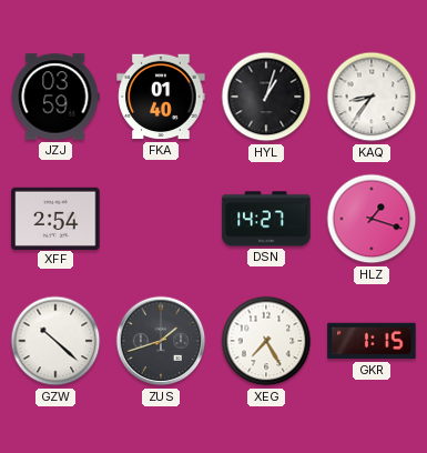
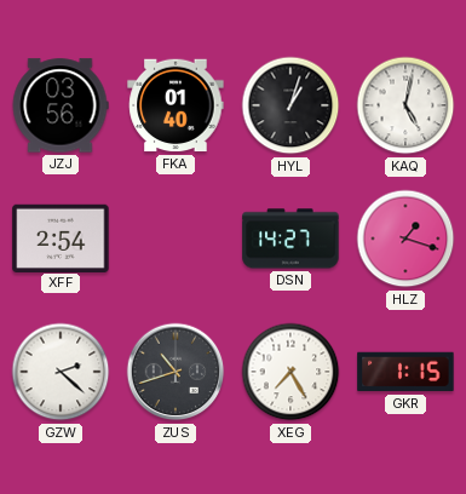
JZJ: 03:59 -> 03:56 (61, 105)
KAQ: 8:36 -> 5:02 (405, 105)
GZW: 10:22 -> 2:22 (61, 372)
ZUS: 1:42 -> 10:42 (176, 372)
